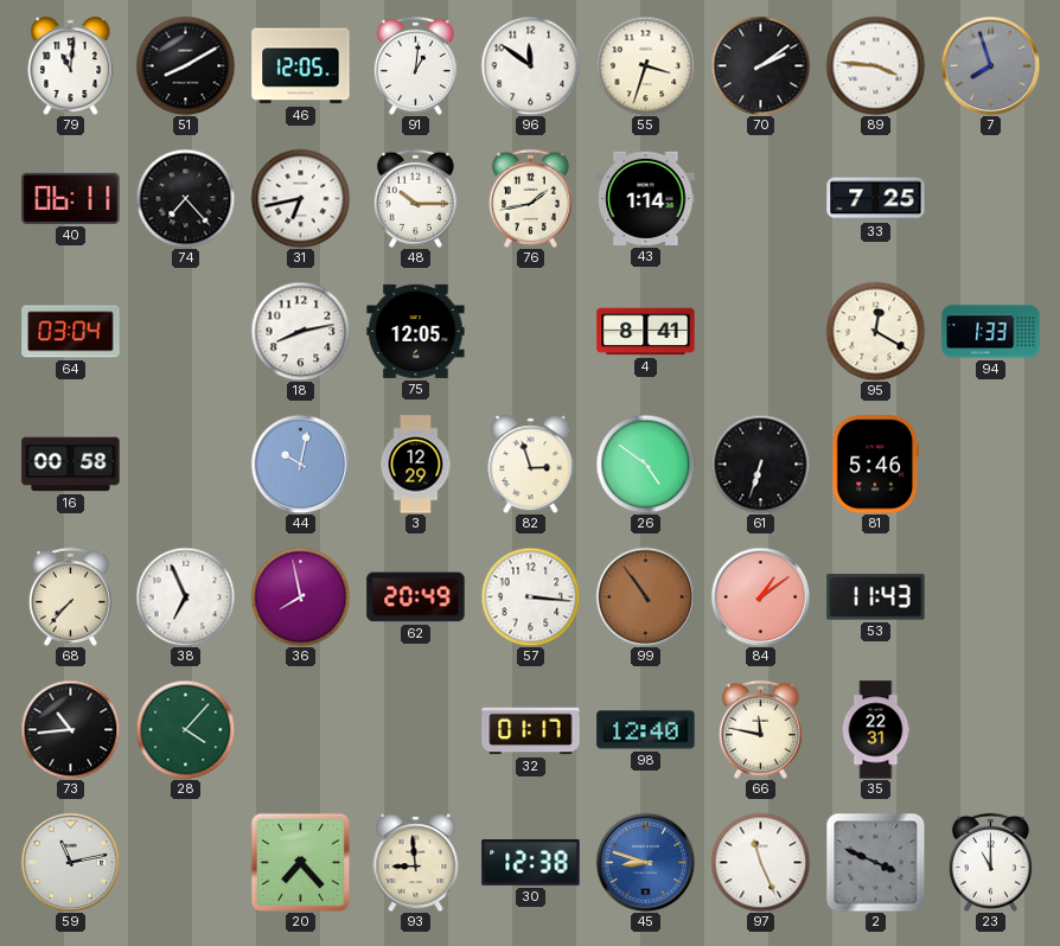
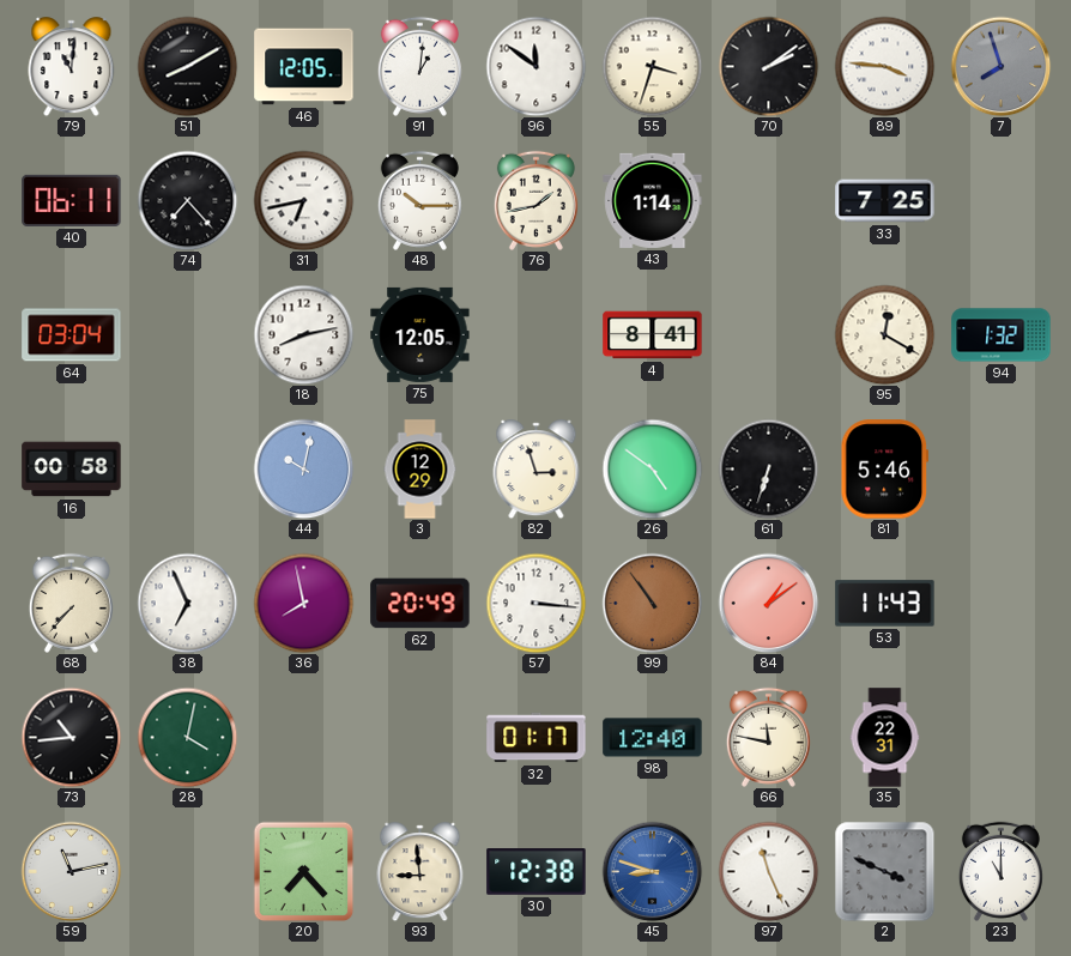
94: 1:33 -> 1:32 (1002, 335)
28: 4:07 -> 4:02 (187, 737)
